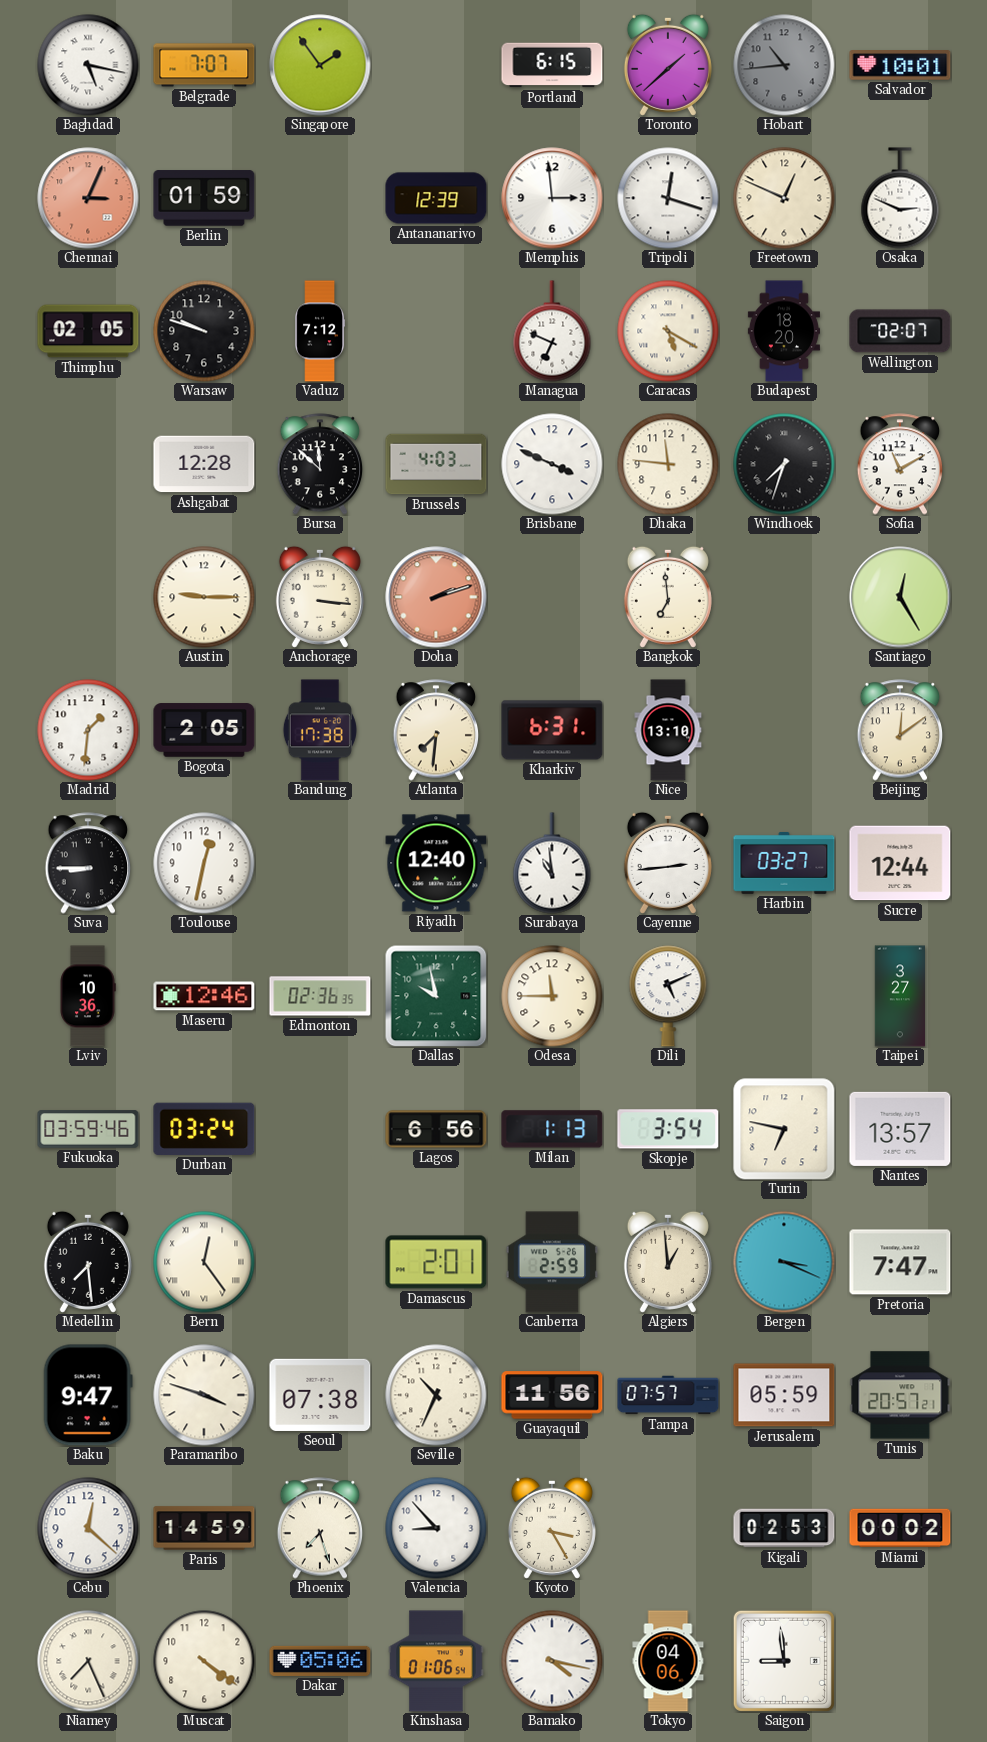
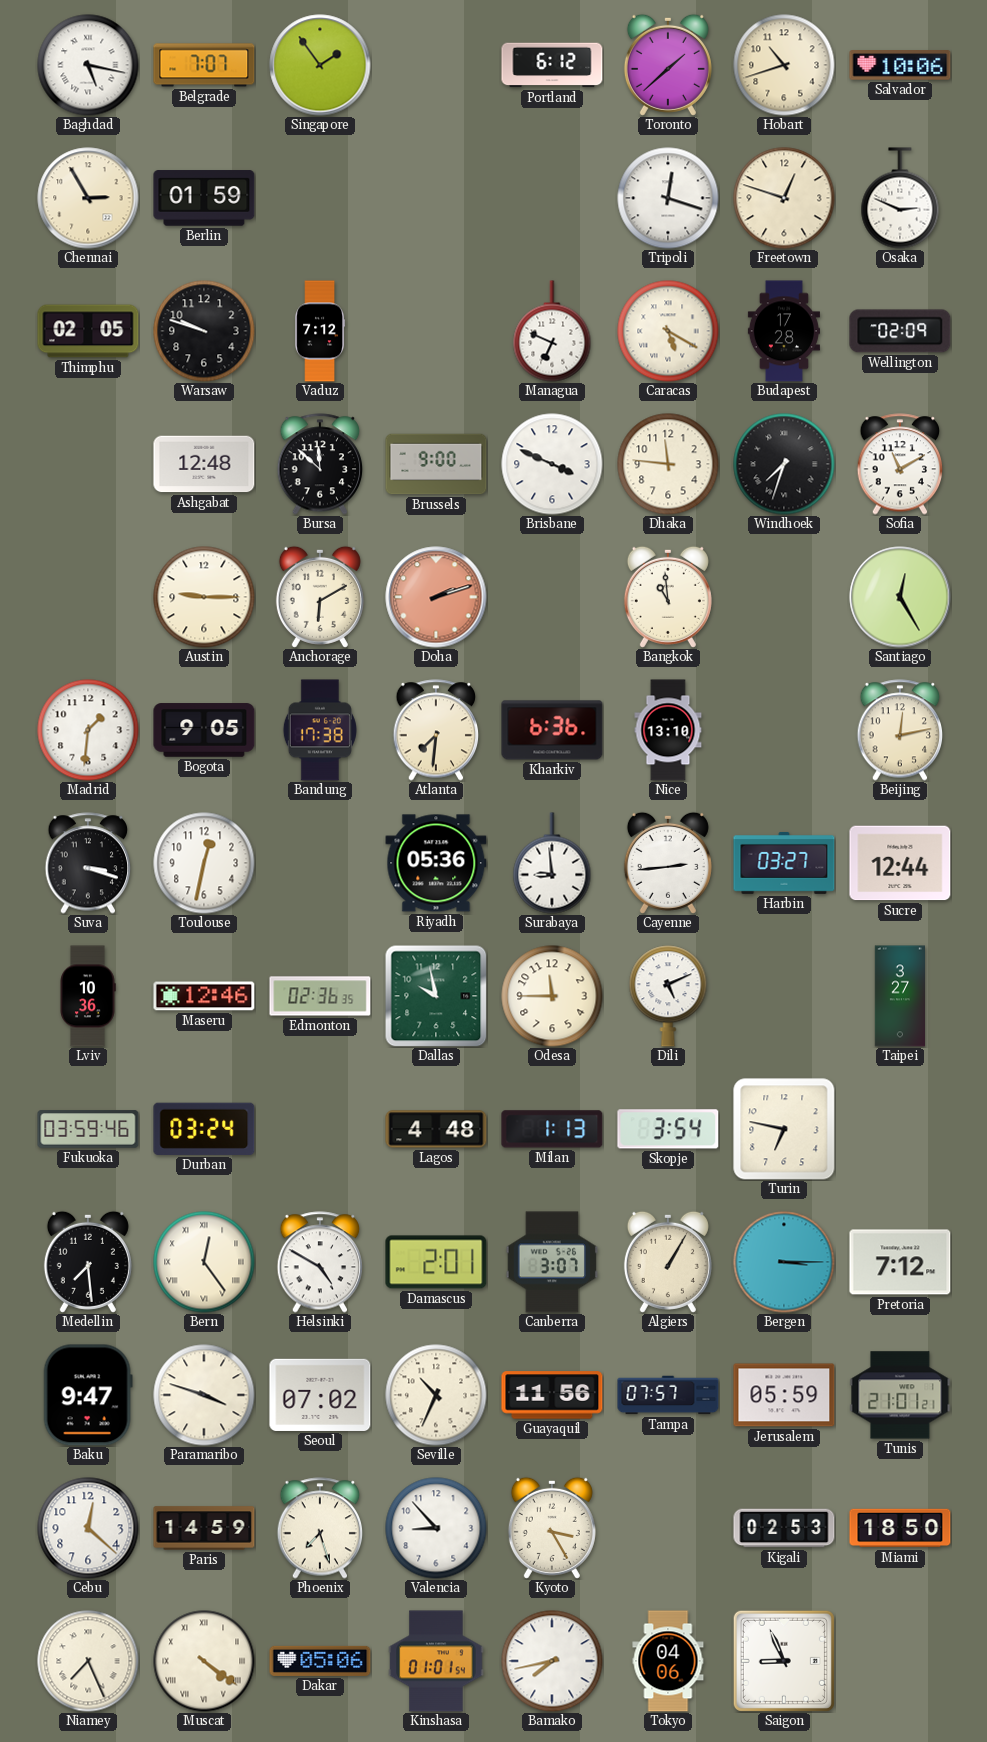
Portland: 6:15 -> 6:12 (552, 65)
Hobart: 10:44 -> 10:42 (784, 65)
Hobart dial: grey -> cream (784, 65)
Salvador: 10:01 -> 10:06 (900, 65)
Chennai: 3:04 -> 2:55 (88, 198)
Chennai dial: salmon -> cream (88, 198)
Antananarivo: 12:39 -> none (436, 198)
Memphis: 2:59 -> none (552, 198)
Freetown: 12:49 -> 12:48 (784, 198)
Budapest: 18:20 -> 17:28 (784, 331)
Wellington: 02:07 -> 02:09 (900, 331)
Ashgabat: 12:28 -> 12:48 (204, 464)
Brussels: 4:03 -> 9:00 (436, 464)
Anchorage: 3:16 -> 6:10 (320, 597)
Bangkok: 6:59 -> 10:59 (668, 597)
Bogota: 2:05 -> 9:05 (204, 730)
Kharkiv: 6:31 -> 6:36 (552, 730)
Beijing: 12:09 -> 12:13 (900, 730)
Suva: 8:45 -> 3:18 (88, 863)
Riyadh: 12:40 -> 05:36 (436, 863)
Surabaya: 10:59 -> 8:59 (552, 863)
Lagos: 6:56 -> 4:48 (436, 1129)
Nantes: 13:57 -> none (900, 1129)
Helsinki: none -> 4:50 (320, 1262)
Canberra: 2:59 -> 3:07 (551, 1262)
Algiers: 12:59 -> 1:05 (668, 1262)
Bergen: 3:19 -> 3:15 (784, 1262)
Pretoria: 7:47 -> 7:12 (900, 1262)
Seoul: 07:38 -> 07:02 (320, 1395)
Tunis: 20:57 -> 21:01 (900, 1395)
Miami: 00:02 -> 18:50 (900, 1528)
Muscat numerals: Arabic -> Roman (204, 1661)
Kinshasa: 01:06 -> 01:01 (436, 1661)
Bamako: 4:17 -> 7:43 (552, 1661)
Saigon: 8:59 -> 8:56 (784, 1661)
